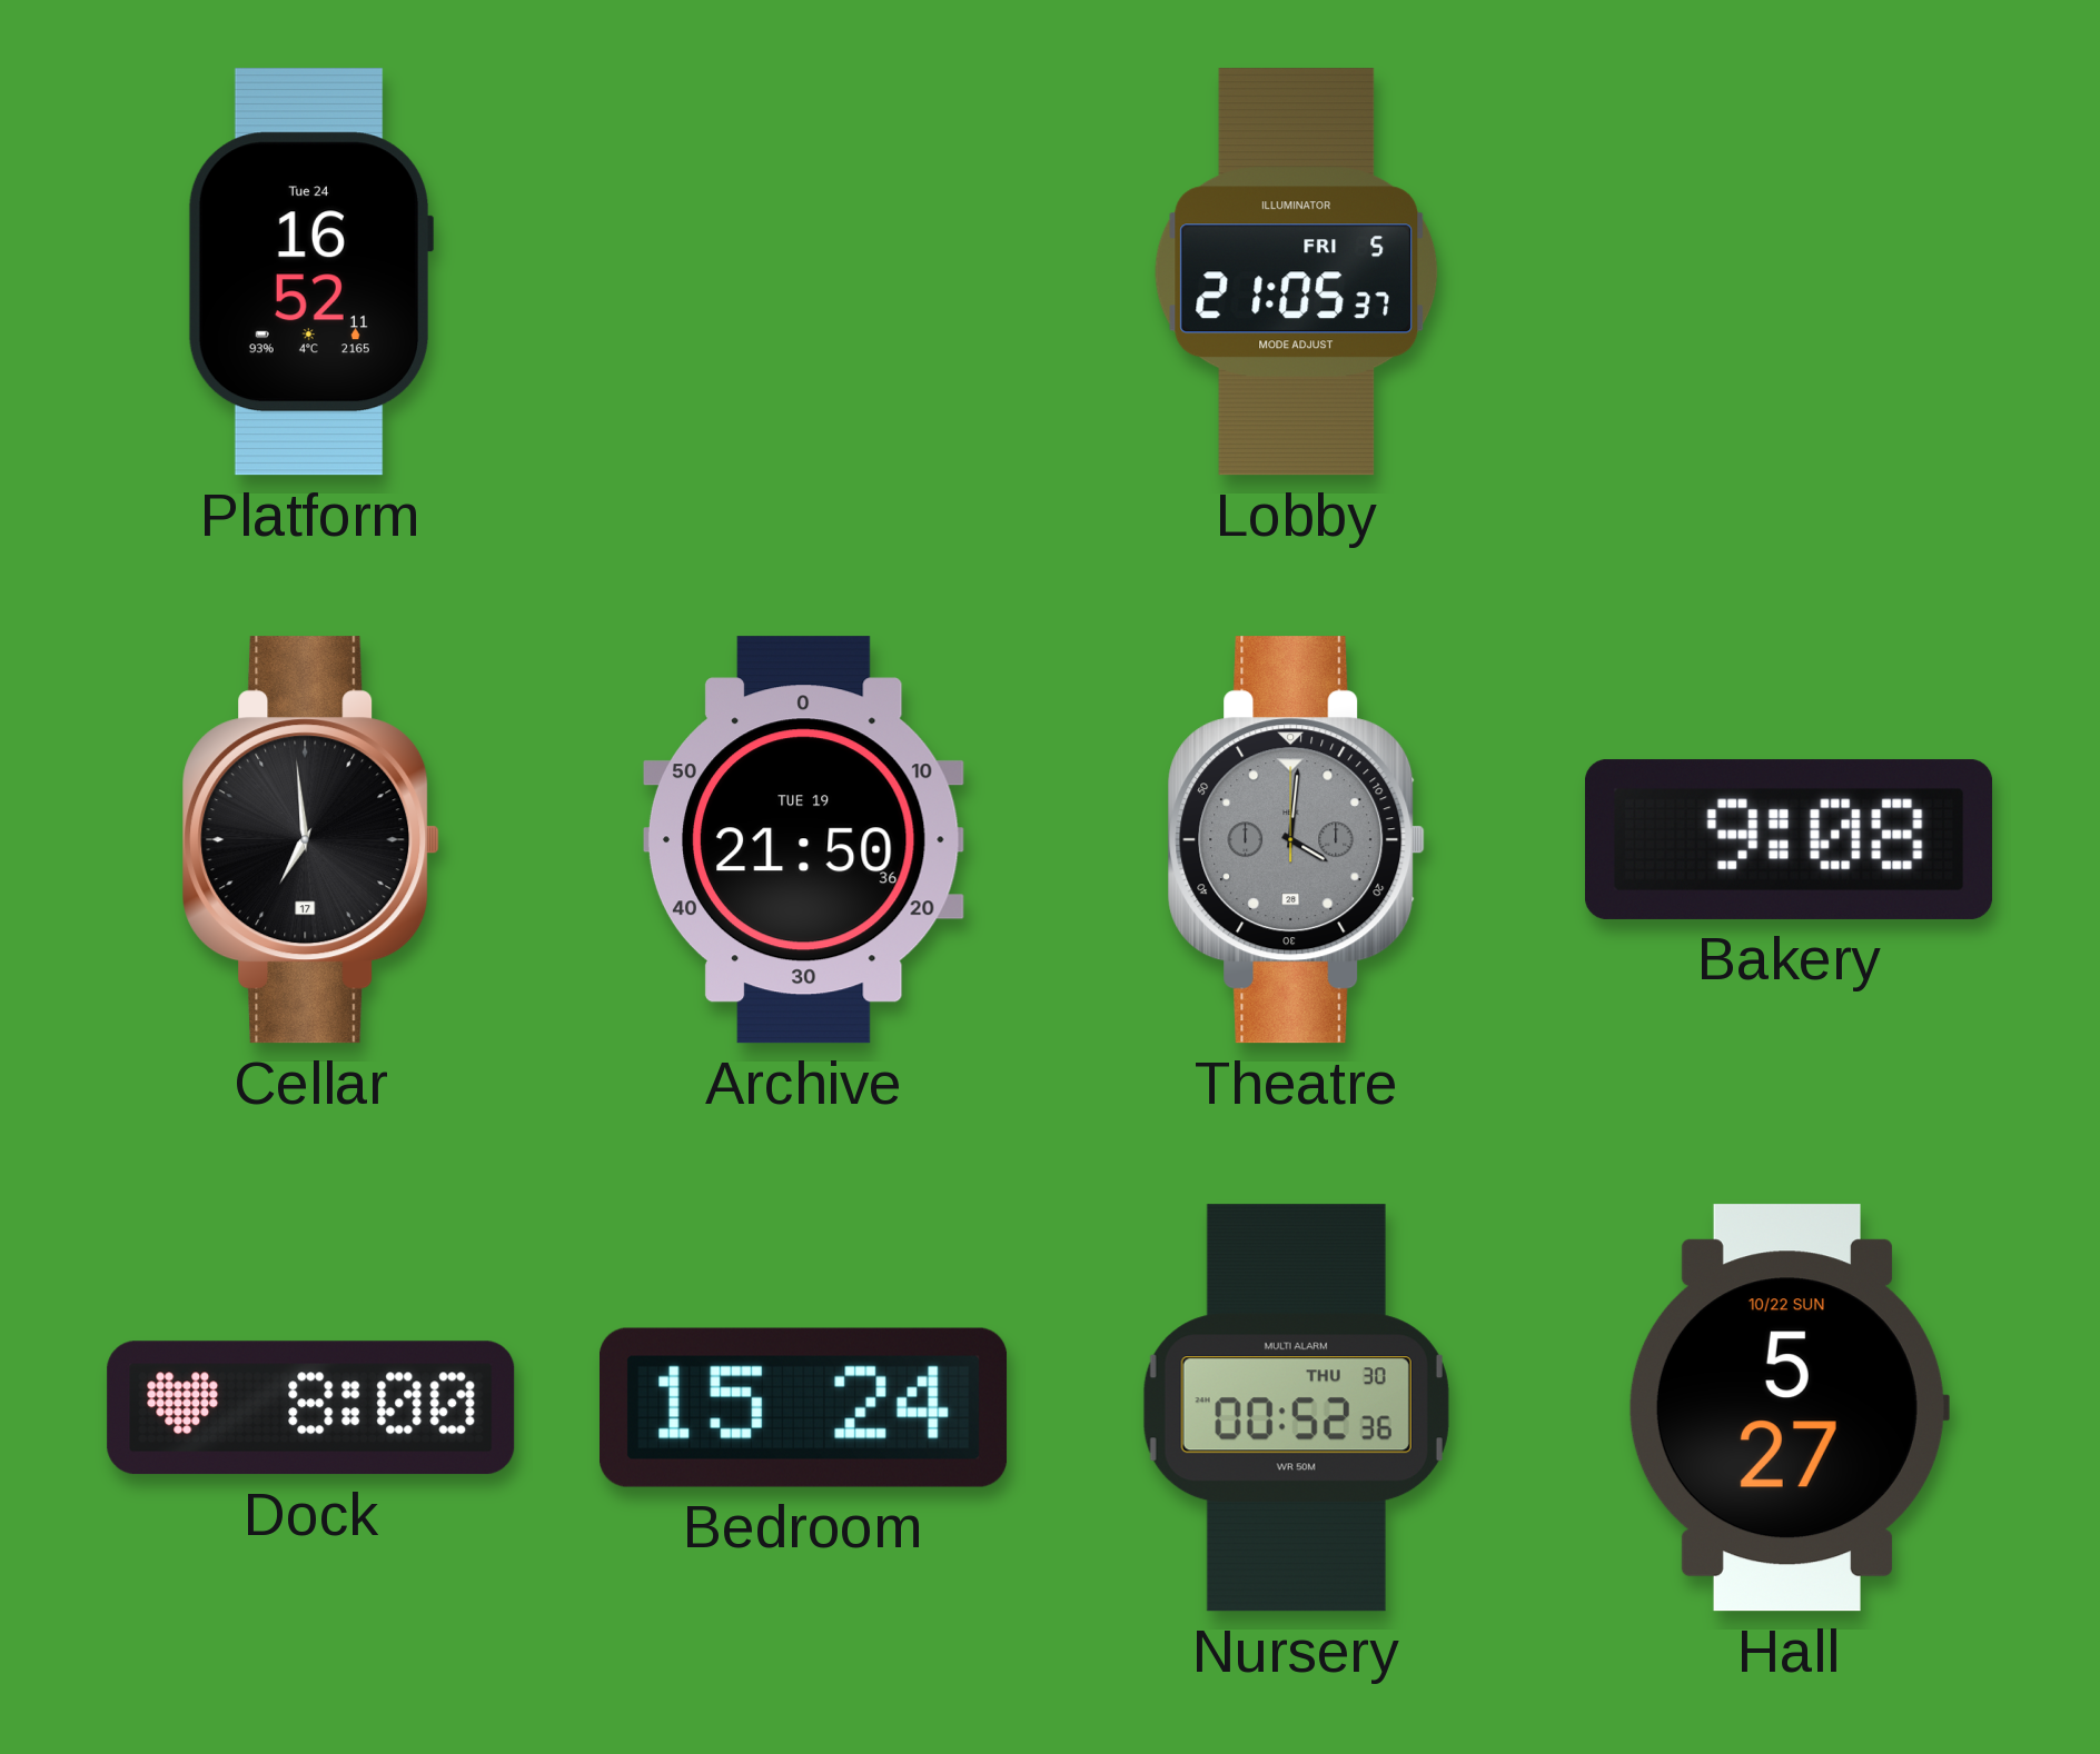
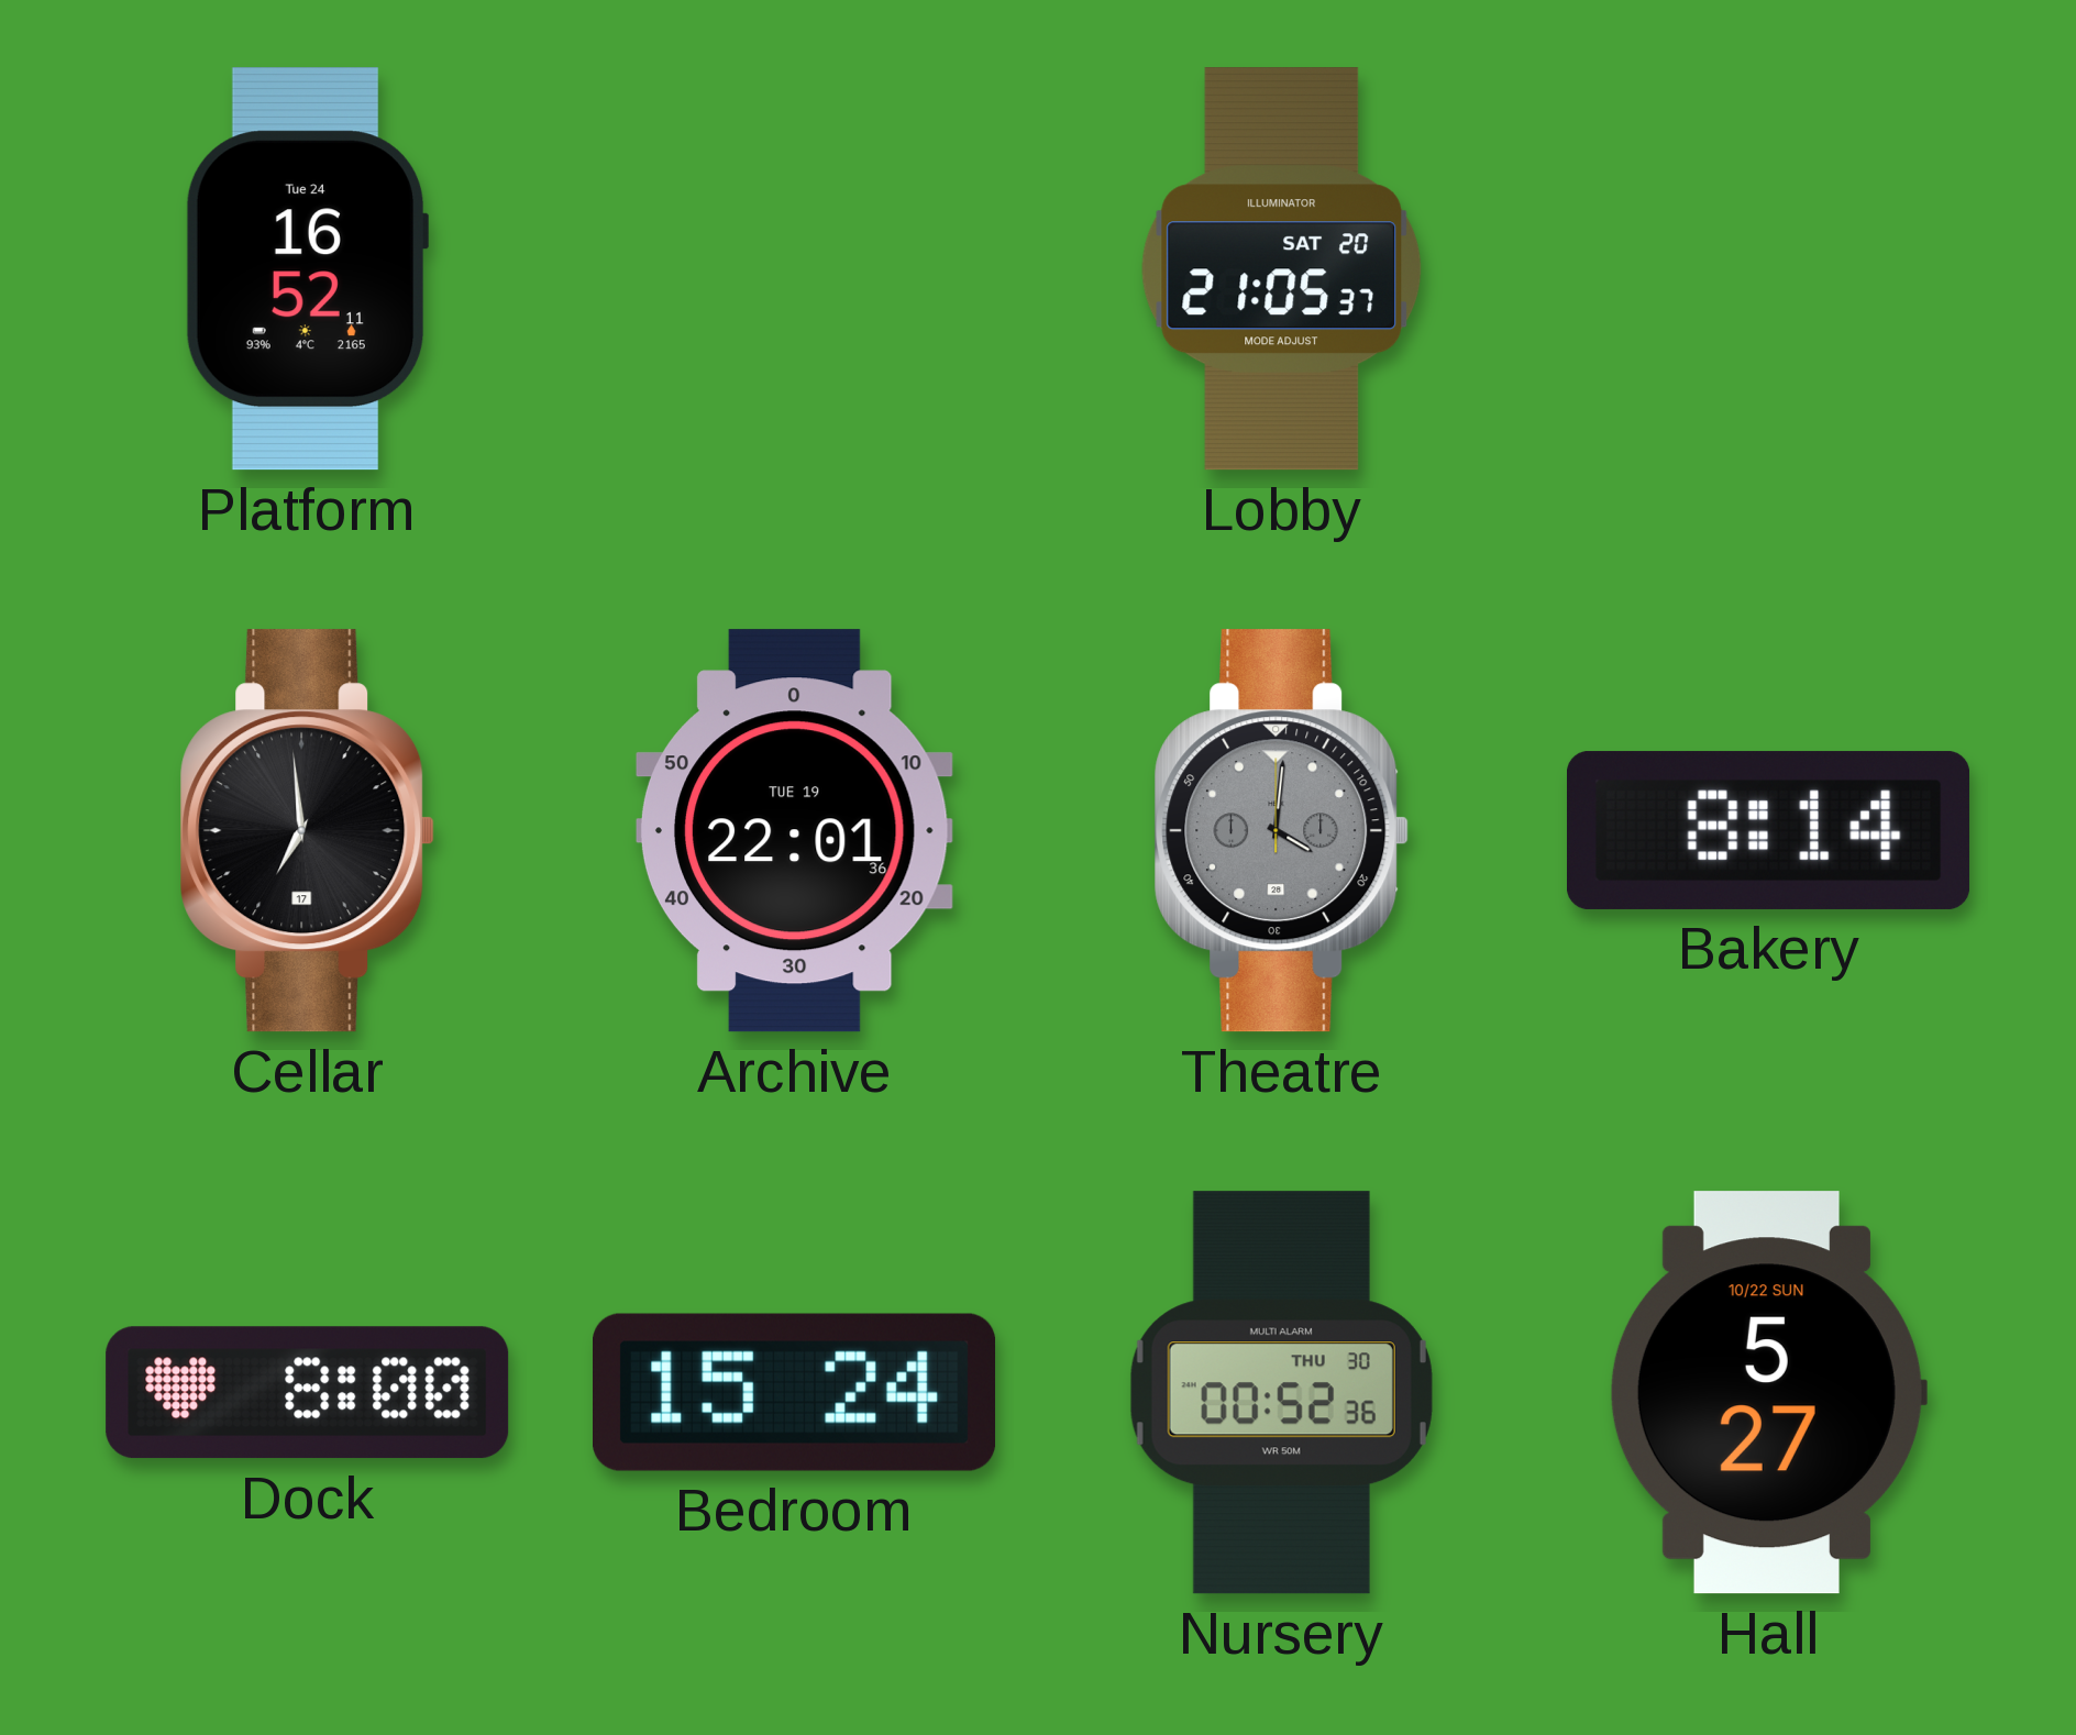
Lobby date: FRI 5 -> SAT 20 (1281, 269)
Archive: 21:50 -> 22:01 (794, 831)
Bakery: 9:08 -> 8:14 (1769, 830)
